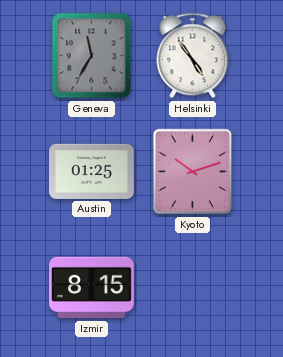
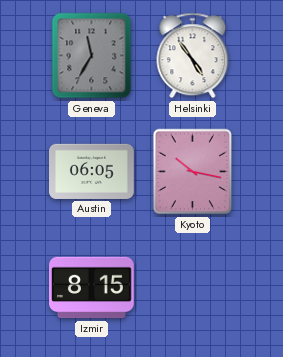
Austin: 01:25 -> 06:05 (92, 171)
Kyoto: 10:12 -> 10:17 (193, 172)
